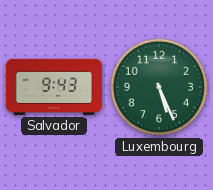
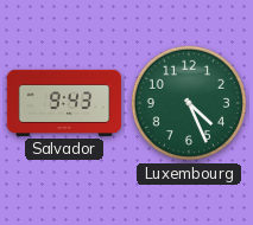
Luxembourg: 5:26 -> 4:26 (189, 103)
